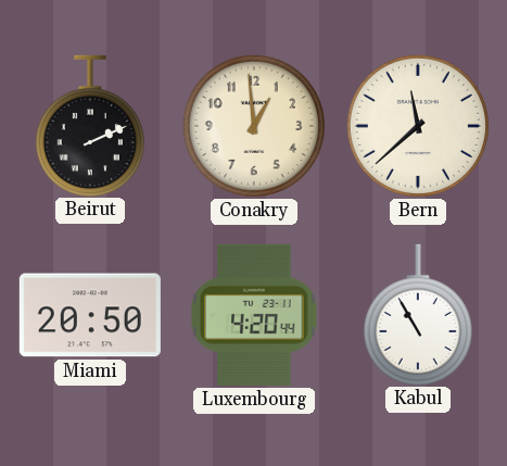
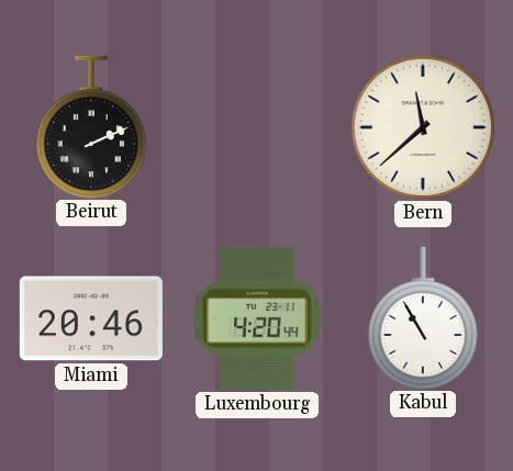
Conakry: 12:59 -> none (254, 126)
Miami: 20:50 -> 20:46 (91, 318)
